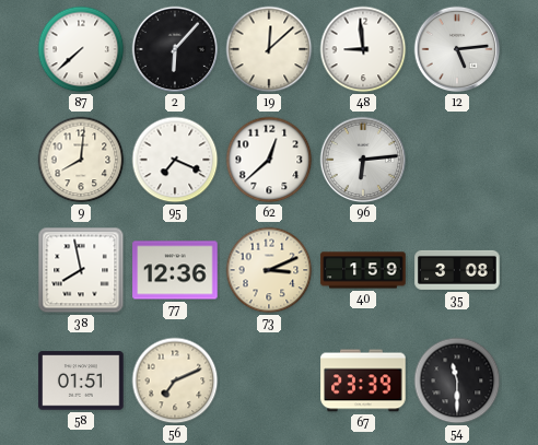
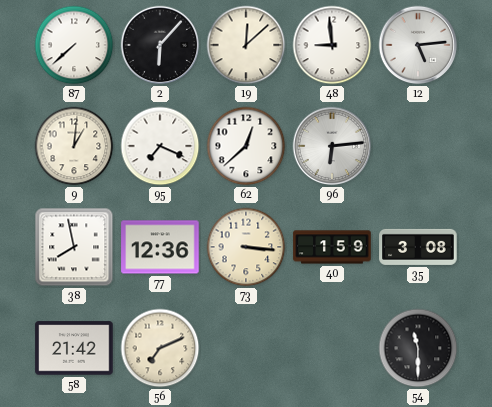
9: 8:01 -> 1:01 (74, 146)
73: 3:11 -> 3:16 (246, 247)
58: 01:51 -> 21:42 (74, 348)
67: 23:39 -> none (363, 380)
